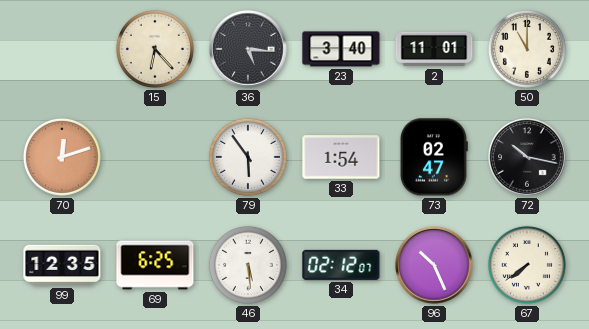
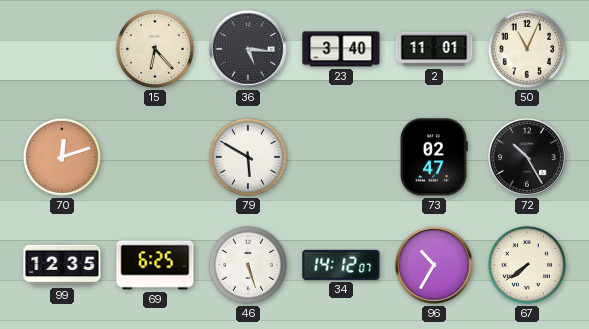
50: 11:00 -> 11:04 (527, 49)
79: 5:54 -> 5:50 (248, 157)
33: 1:54 -> none (341, 157)
72: 10:17 -> 10:25 (527, 157)
46: 5:29 -> 5:27 (248, 265)
34: 02:12 -> 14:12 (341, 265)
96: 10:26 -> 10:35 (434, 265)
